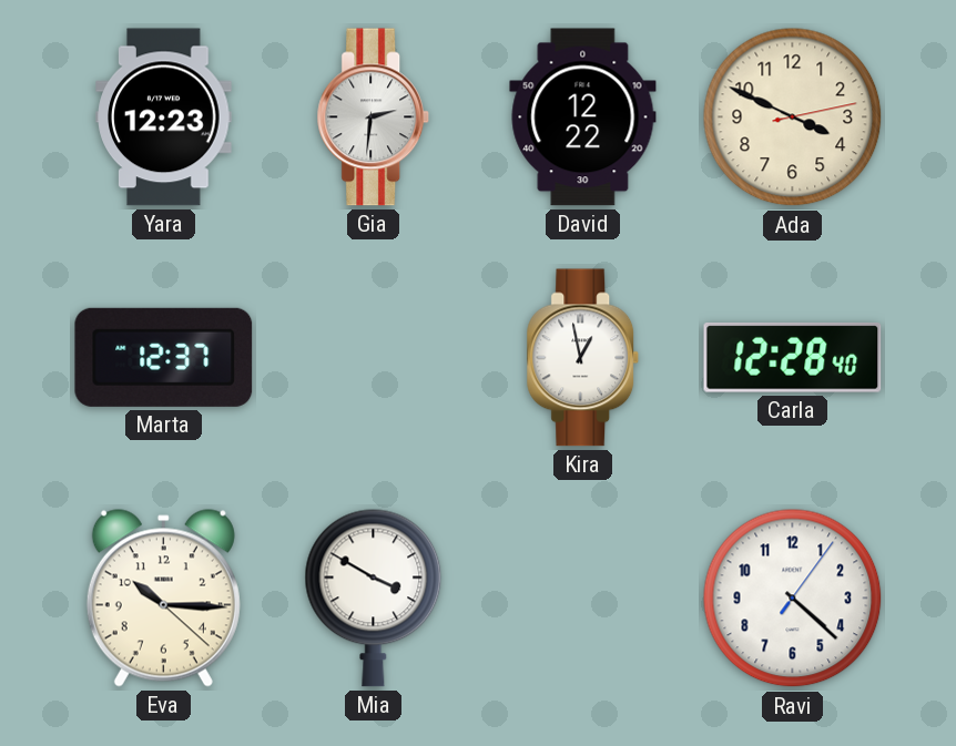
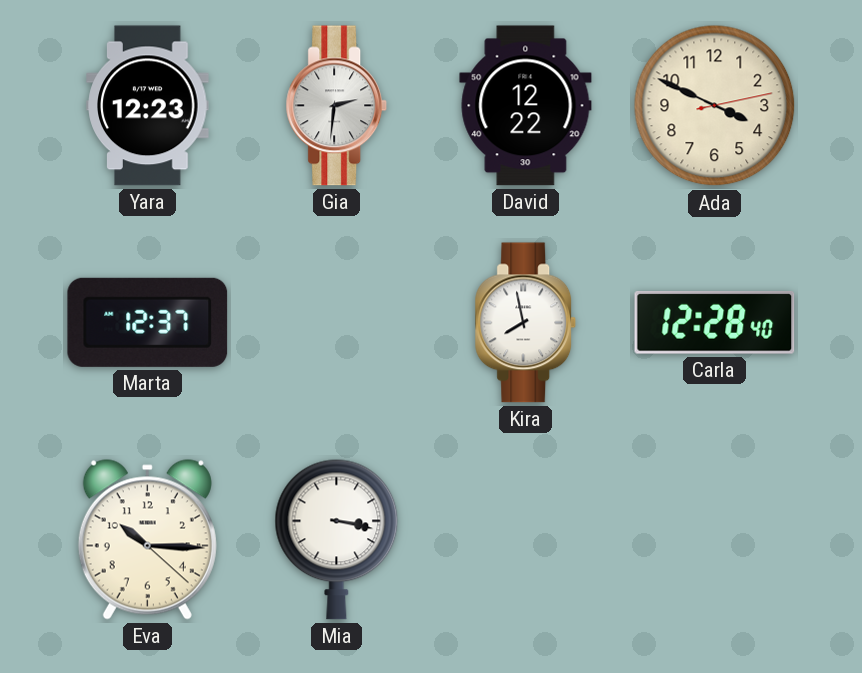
Kira: 12:58 -> 7:58 (526, 323)
Mia: 3:50 -> 3:17 (337, 539)
Ravi: 4:22 -> none (793, 599)
